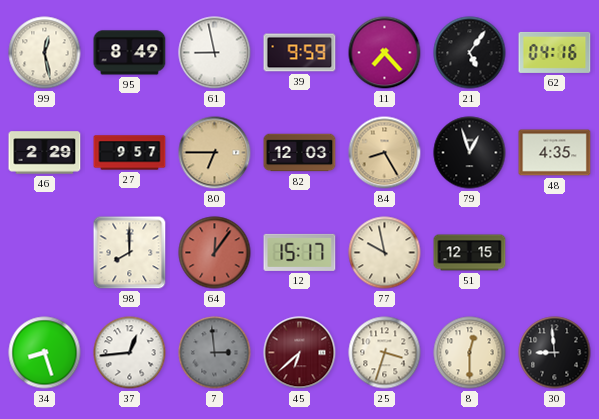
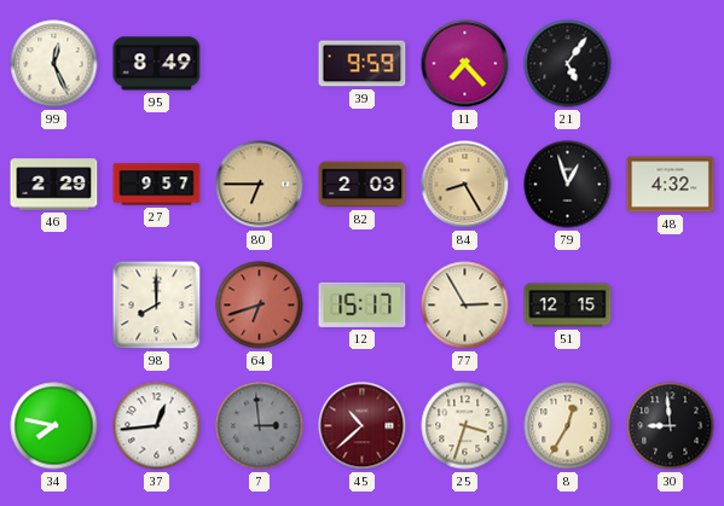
99: 12:28 -> 12:26 (54, 64)
61: 8:58 -> none (215, 53)
62: 04:16 -> none (555, 52)
82: 12:03 -> 2:03 (363, 185)
48: 4:35 -> 4:32 (671, 185)
64: 12:06 -> 6:42 (260, 306)
77: 9:58 -> 2:55 (465, 306)
34: 8:27 -> 7:47 (54, 426)
45: 6:38 -> 10:38 (363, 426)
8: 12:30 -> 12:35 (568, 426)
